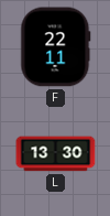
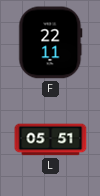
L: 13:30 -> 05:51 (51, 140)
